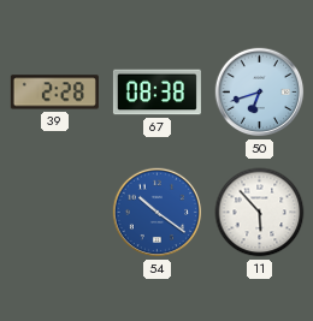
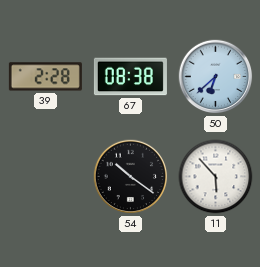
50: 6:42 -> 6:38 (216, 77)
54 dial: blue -> black (131, 177)
